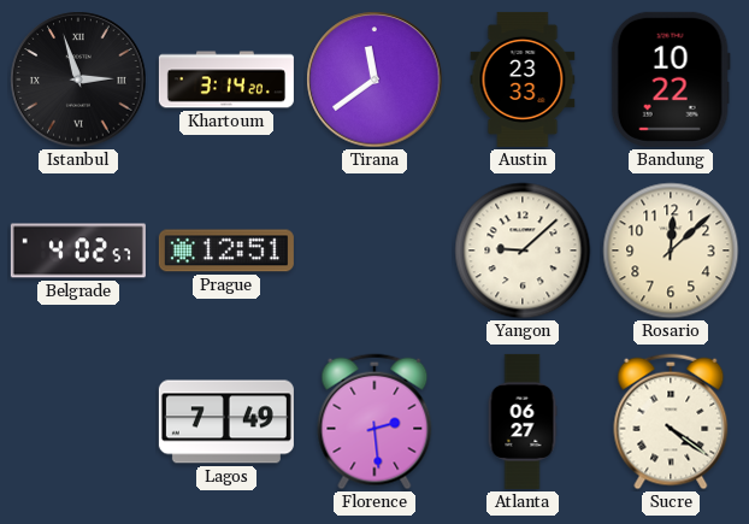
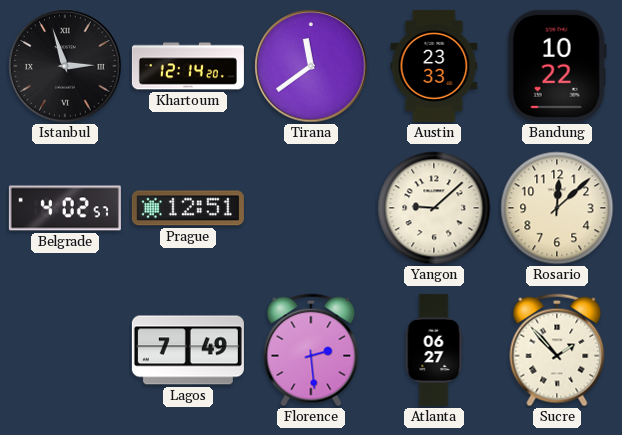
Khartoum: 3:14 -> 12:14 (188, 66)
Sucre: 4:21 -> 1:53 (557, 350)
